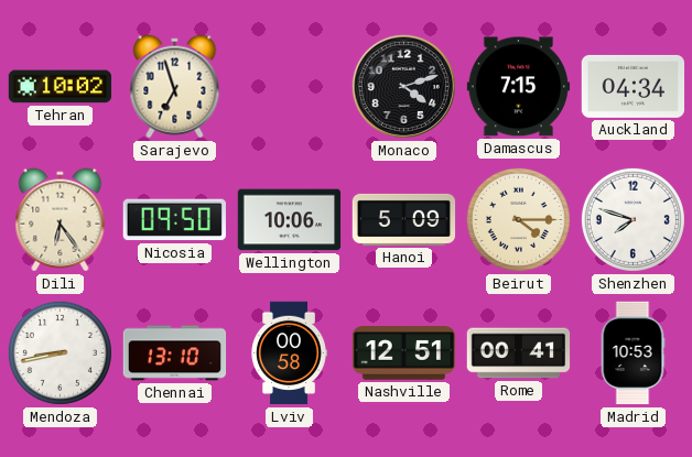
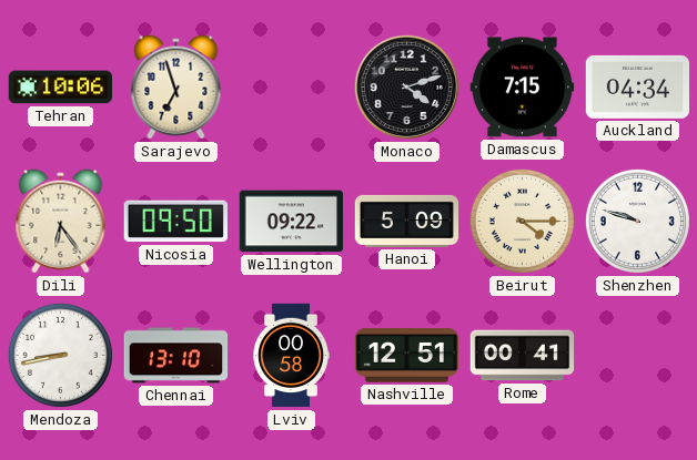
Tehran: 10:02 -> 10:06 (61, 88)
Wellington: 10:06 -> 09:22 (292, 222)
Shenzhen: 7:48 -> 9:48 (637, 221)
Madrid: 10:53 -> none (632, 353)
